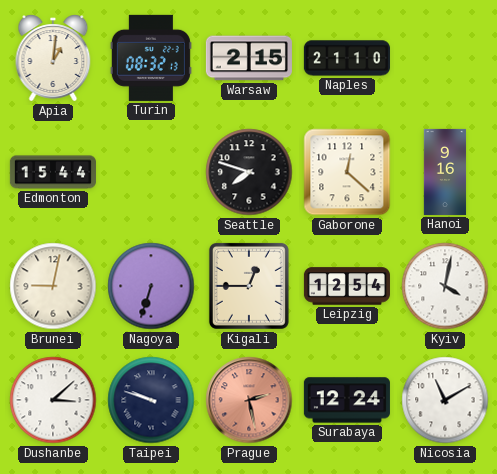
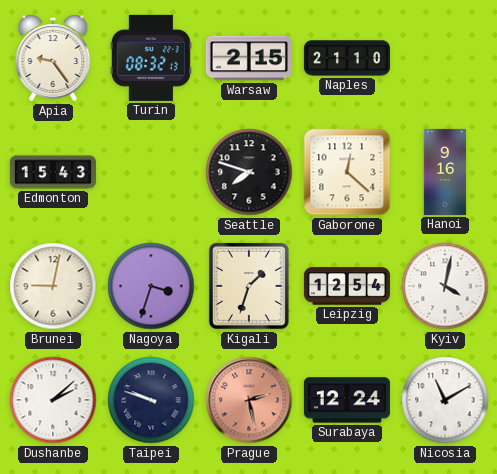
Apia: 1:01 -> 9:24 (53, 58)
Edmonton: 15:44 -> 15:43 (53, 172)
Nagoya: 6:33 -> 3:33 (151, 286)
Kigali: 12:45 -> 1:33 (249, 286)
Dushanbe: 3:08 -> 2:08 (53, 400)
